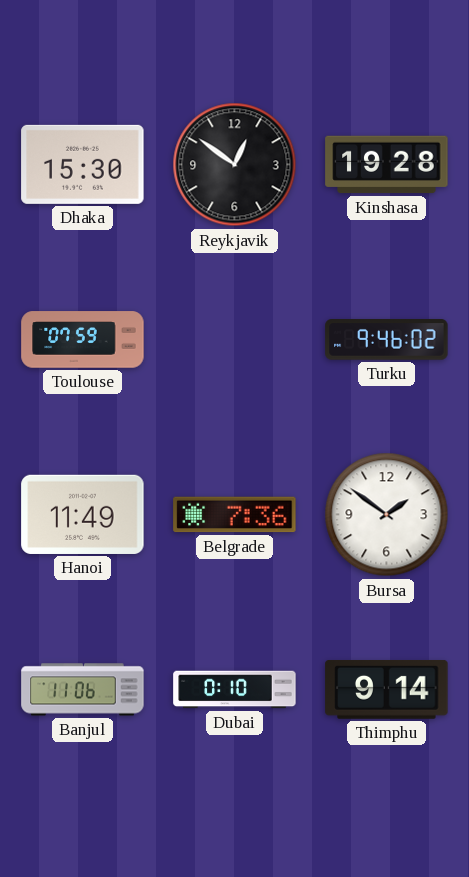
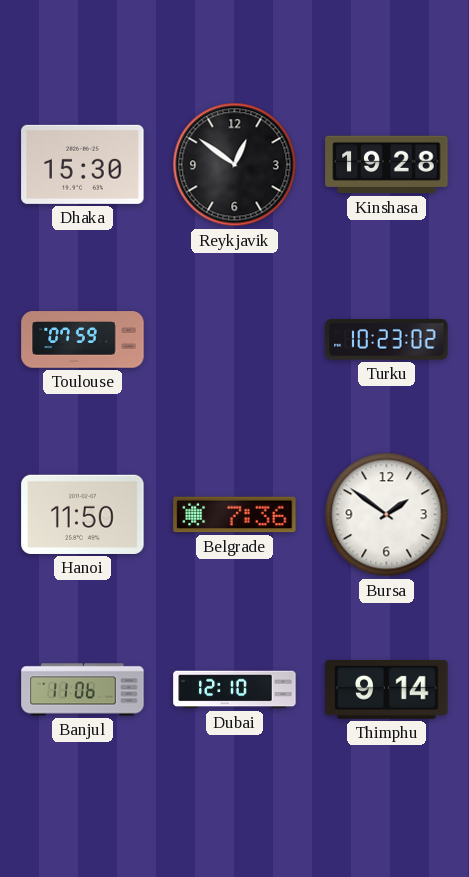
Turku: 9:46 -> 10:23 (387, 340)
Hanoi: 11:49 -> 11:50 (83, 514)
Dubai: 0:10 -> 12:10 (235, 690)
